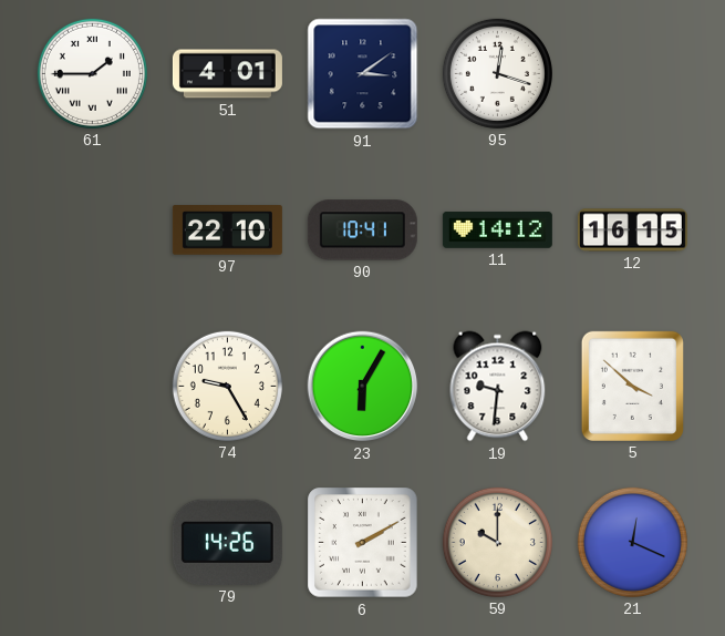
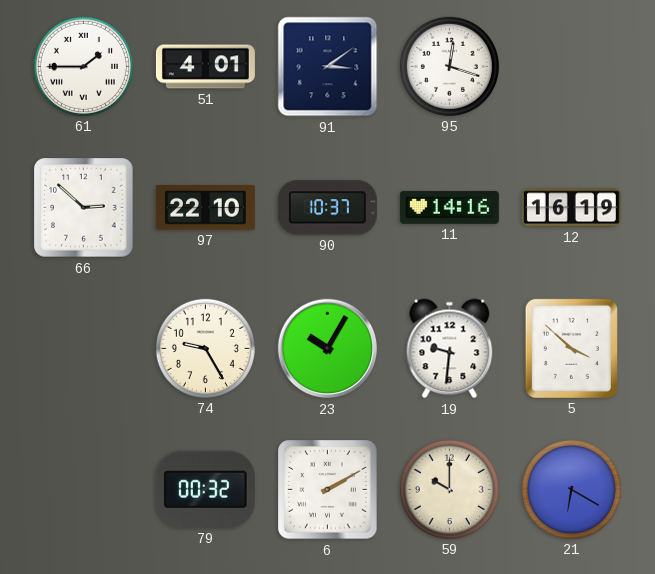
66: none -> 2:52 (84, 208)
90: 10:41 -> 10:37 (327, 208)
11: 14:12 -> 14:16 (449, 207)
12: 16:15 -> 16:19 (571, 208)
23: 6:05 -> 10:05 (328, 349)
79: 14:26 -> 00:32 (205, 489)
21: 12:19 -> 6:20 (571, 489)
